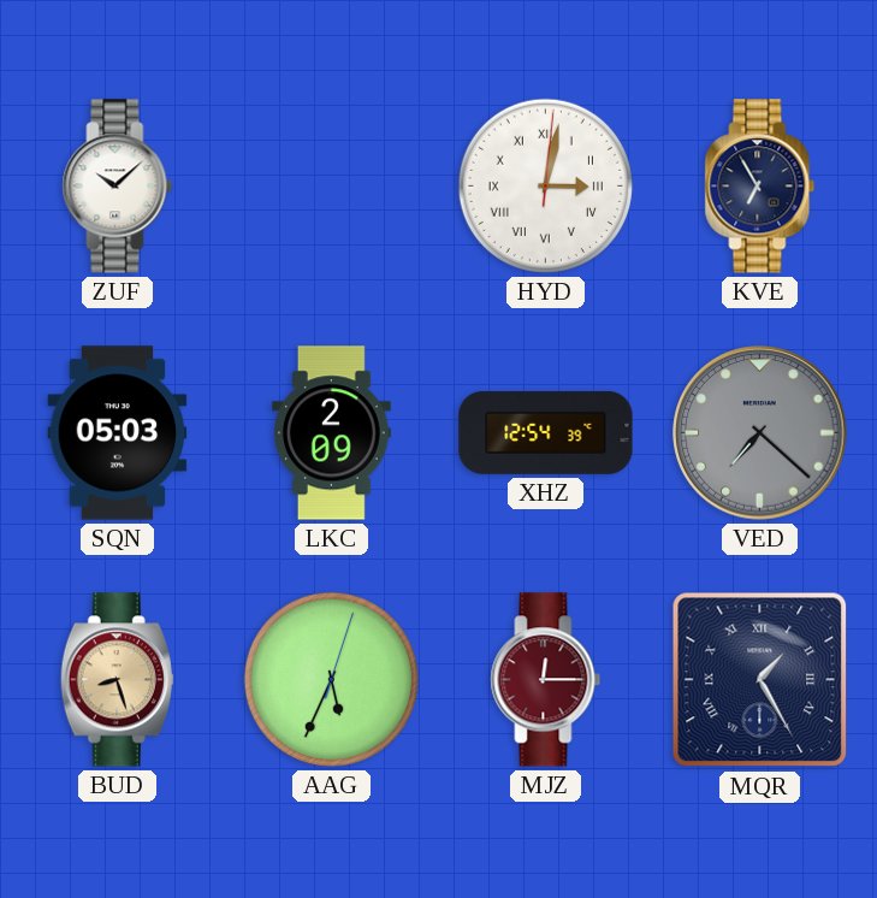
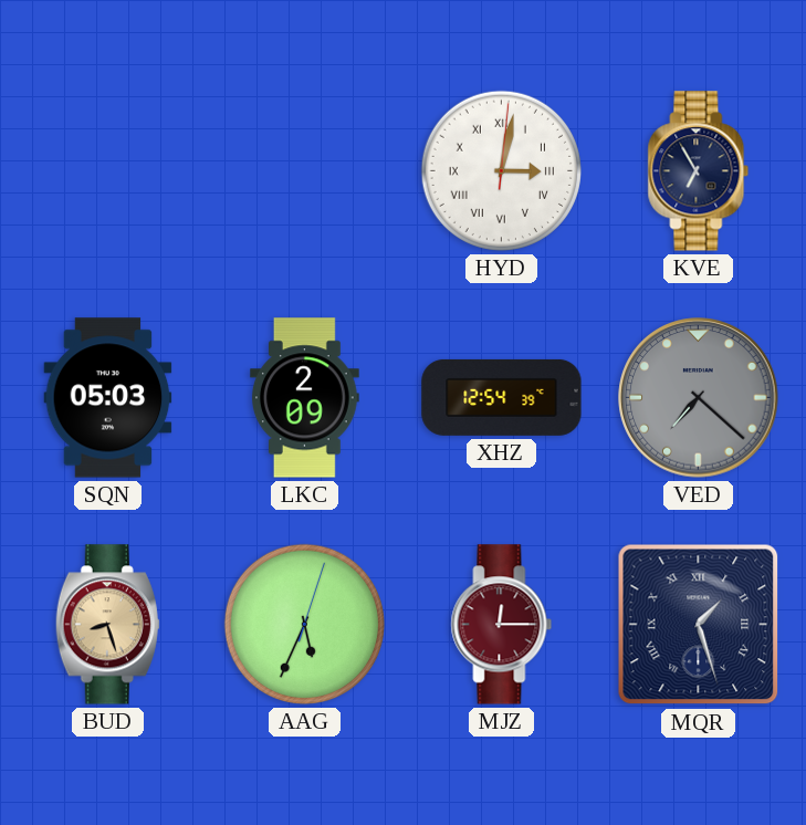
ZUF: 10:08 -> none (118, 187)
MQR: 1:25 -> 1:27 (699, 625)
